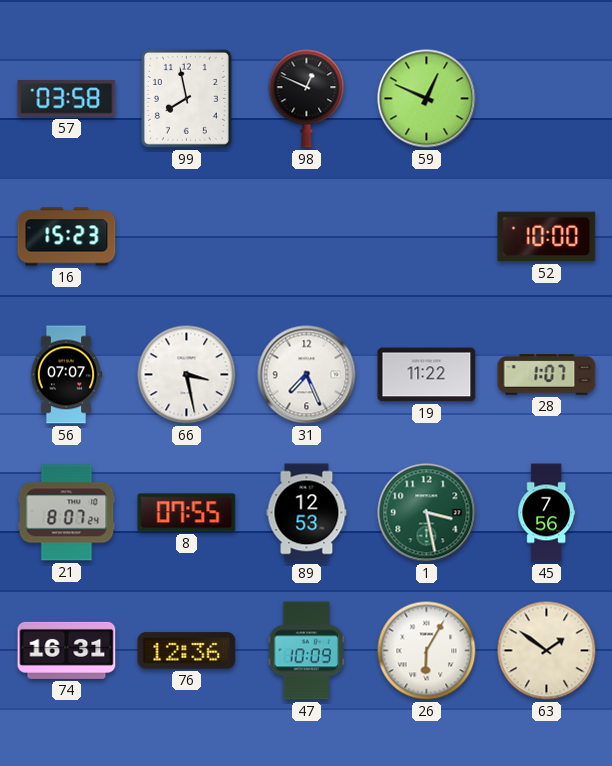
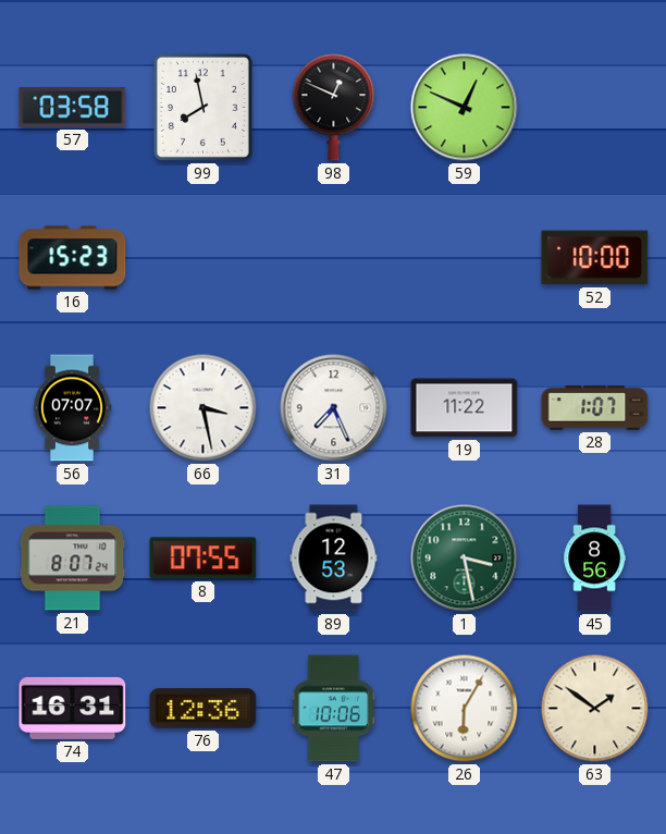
45: 7:56 -> 8:56 (595, 559)
47: 10:09 -> 10:06 (334, 709)
